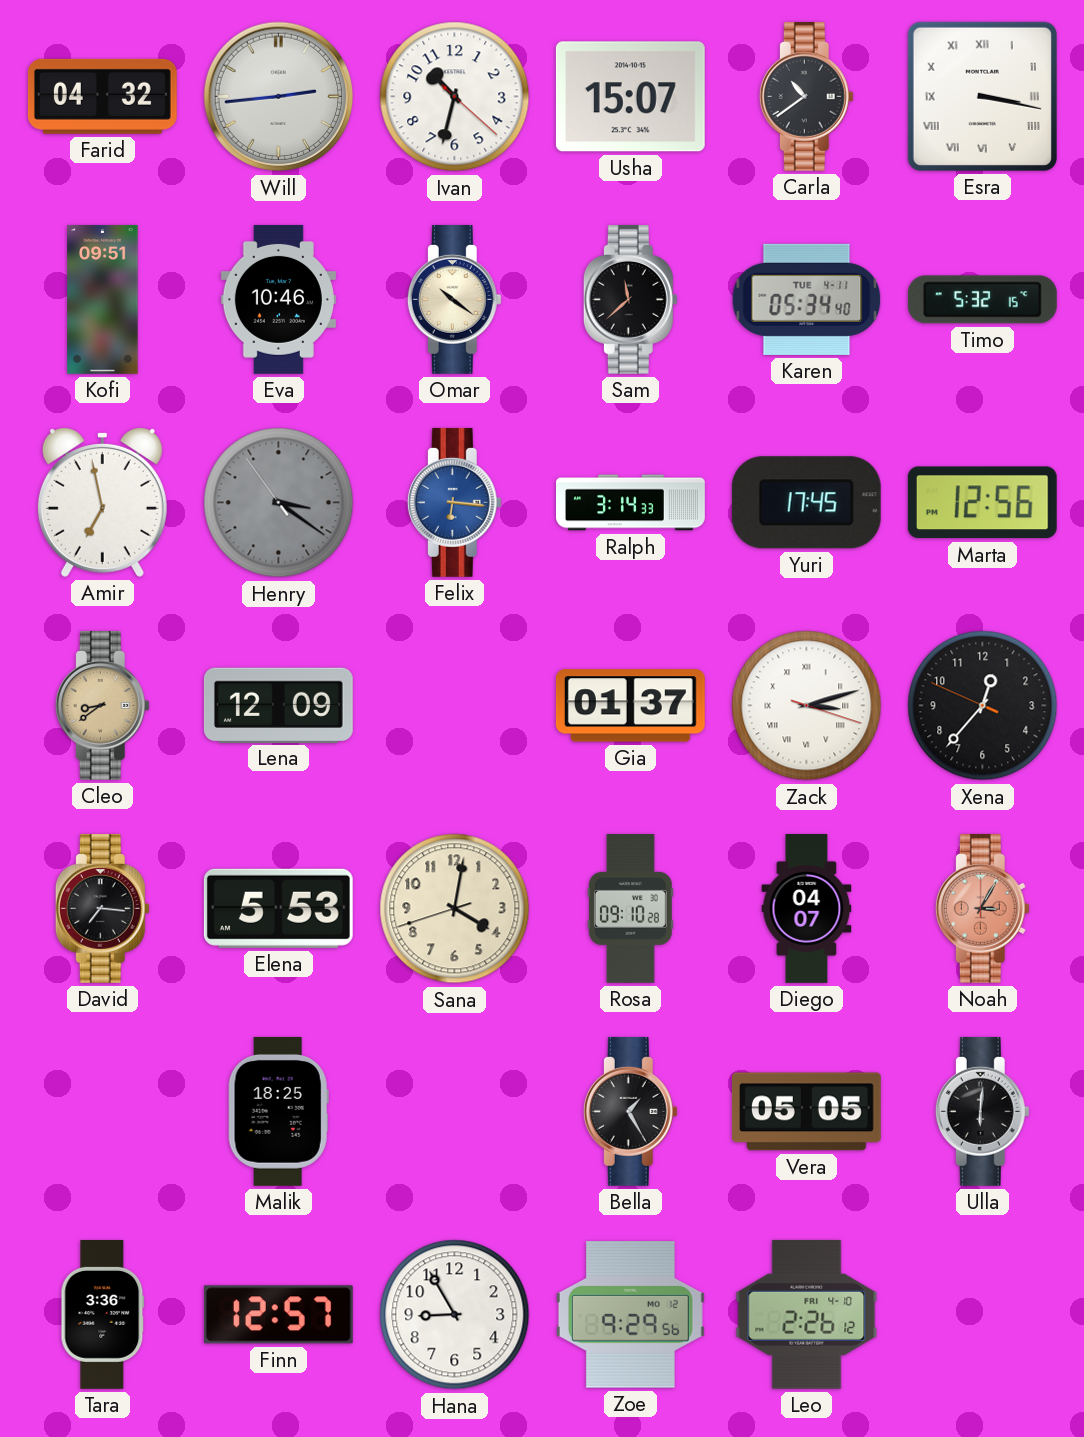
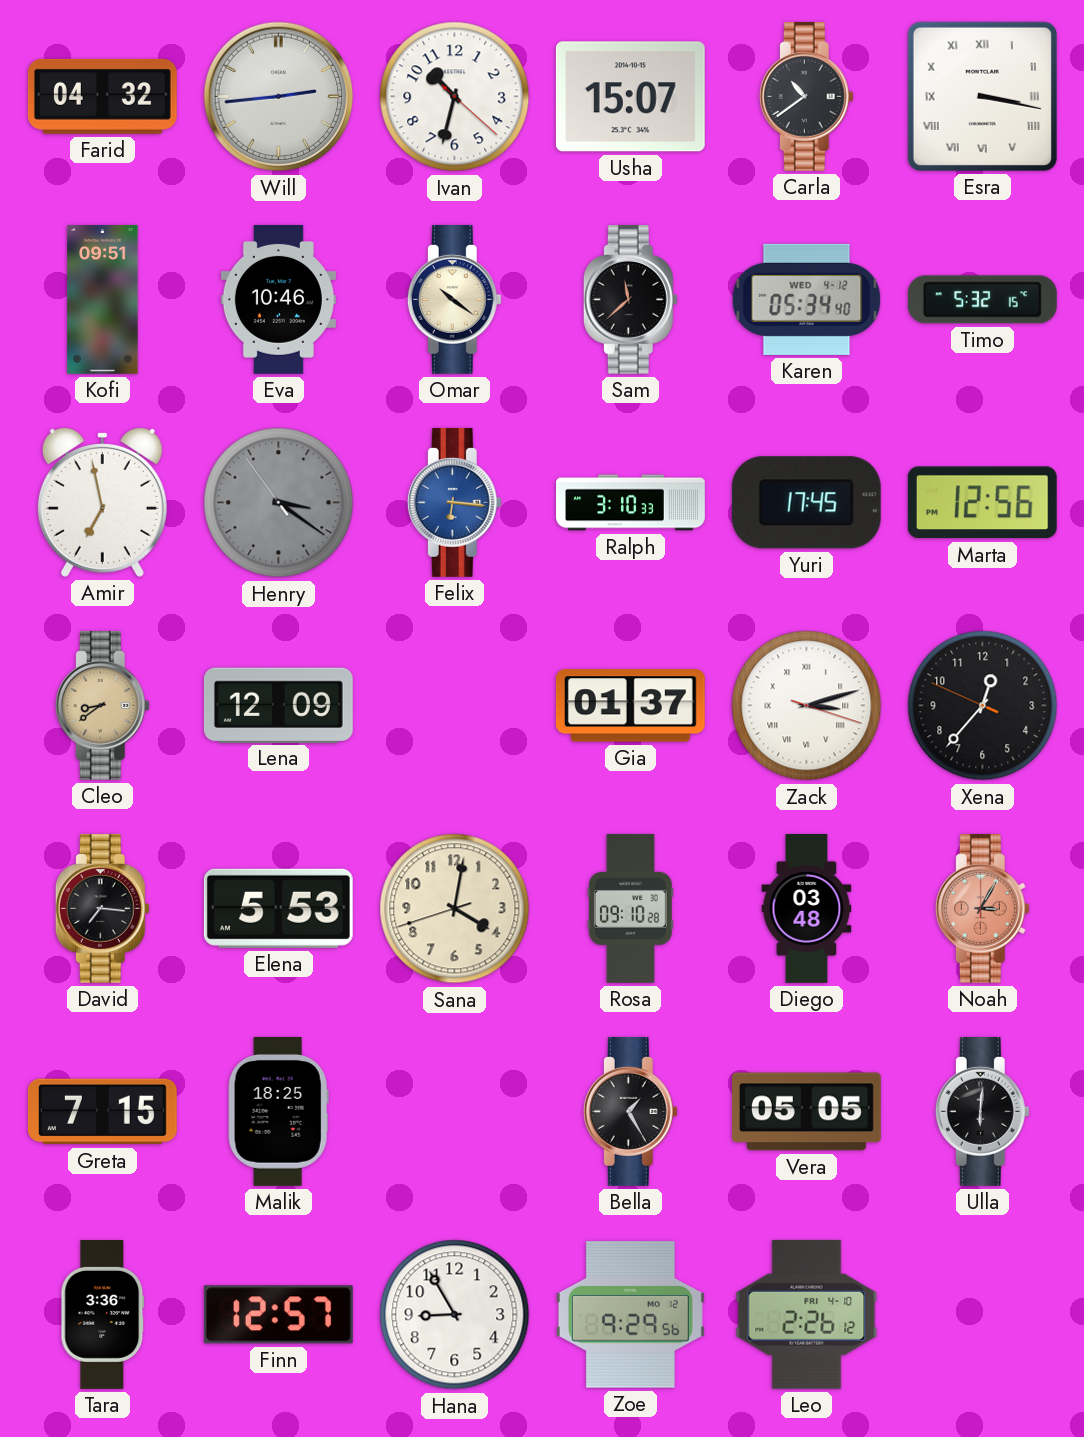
Karen date: TUE 4-11 -> WED 4-12 (807, 299)
Ralph: 3:14 -> 3:10 (631, 503)
Diego: 04:07 -> 03:48 (807, 909)
Greta: none -> 7:15 (102, 1112)
